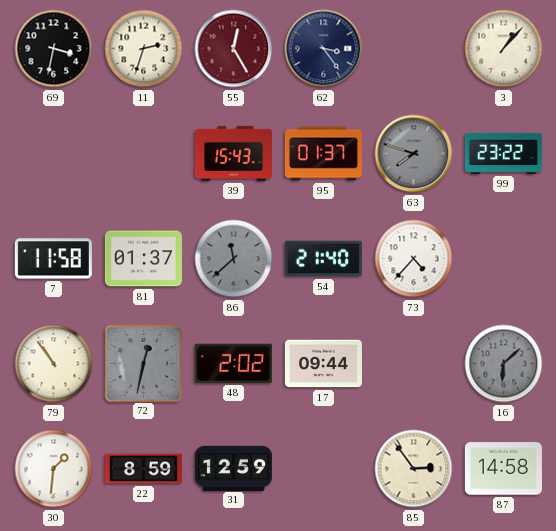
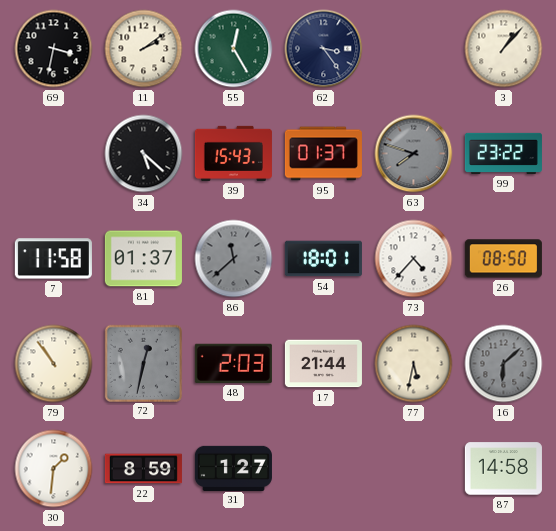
11: 2:33 -> 2:09 (144, 49)
55 dial: burgundy -> green (234, 49)
34: none -> 5:22 (144, 154)
54: 21:40 -> 18:01 (323, 259)
26: none -> 08:50 (503, 259)
48: 2:02 -> 2:03 (233, 363)
17: 09:44 -> 21:44 (323, 364)
77: none -> 5:32 (414, 364)
31: 12:59 -> 1:27 (233, 468)
85: 2:54 -> none (414, 469)
